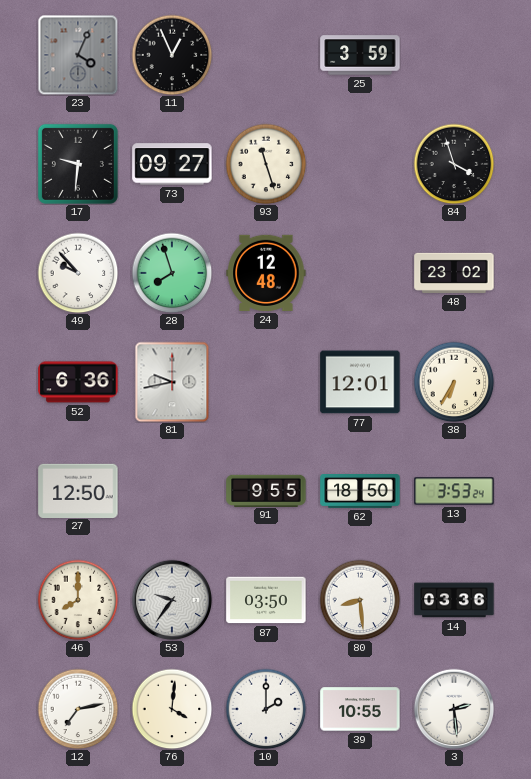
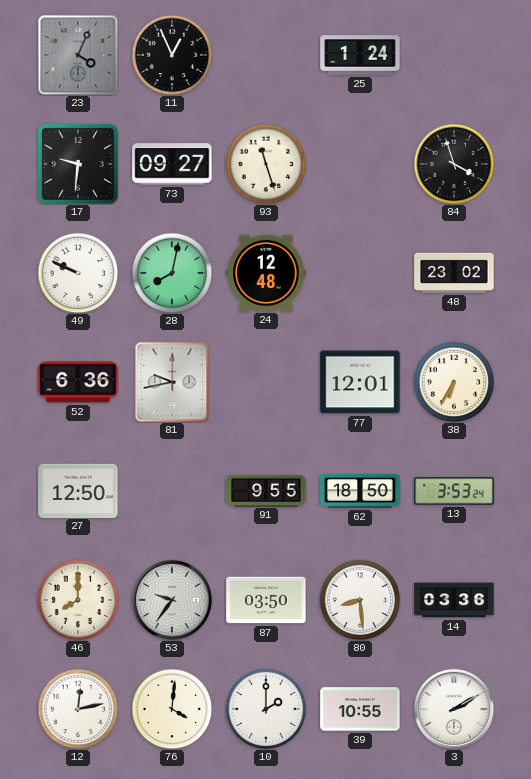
25: 3:59 -> 1:24 (360, 55)
49: 9:53 -> 9:49 (78, 273)
28: 7:57 -> 8:02 (172, 273)
12: 7:13 -> 12:13 (78, 709)
3: 2:29 -> 2:10 (454, 709)
